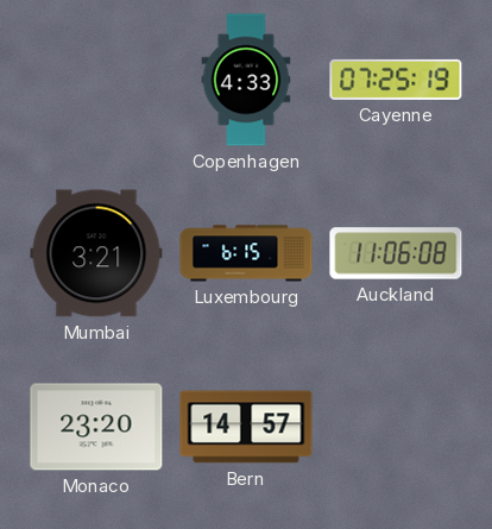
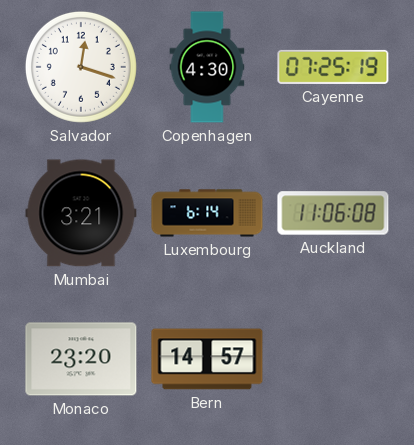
Salvador: none -> 12:18 (81, 67)
Copenhagen: 4:33 -> 4:30 (207, 67)
Luxembourg: 6:15 -> 6:14 (207, 213)
